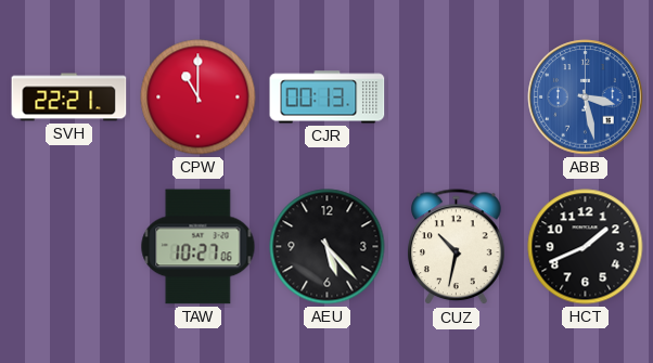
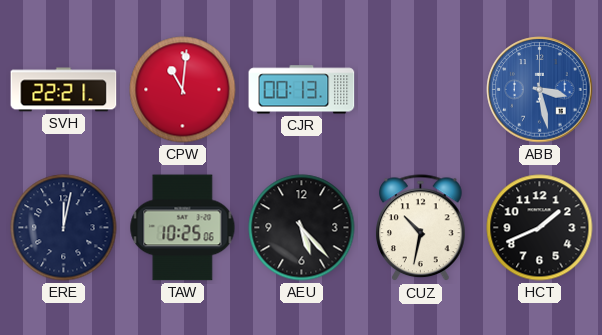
CPW: 11:00 -> 11:01 (183, 90)
ERE: none -> 12:02 (64, 228)
TAW: 10:27 -> 10:25 (183, 228)
